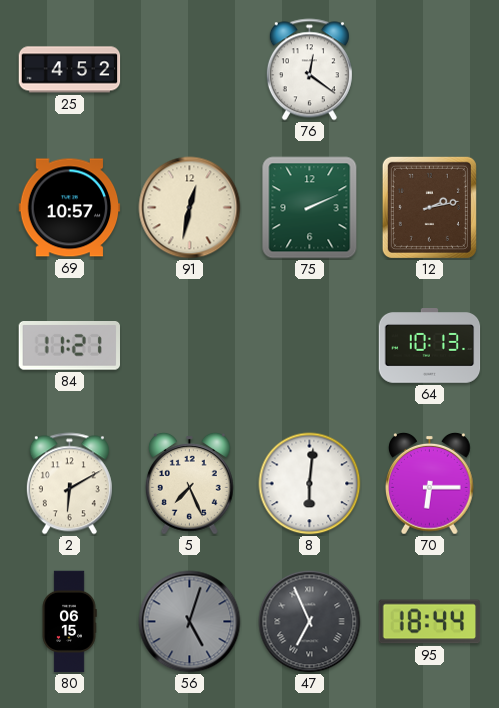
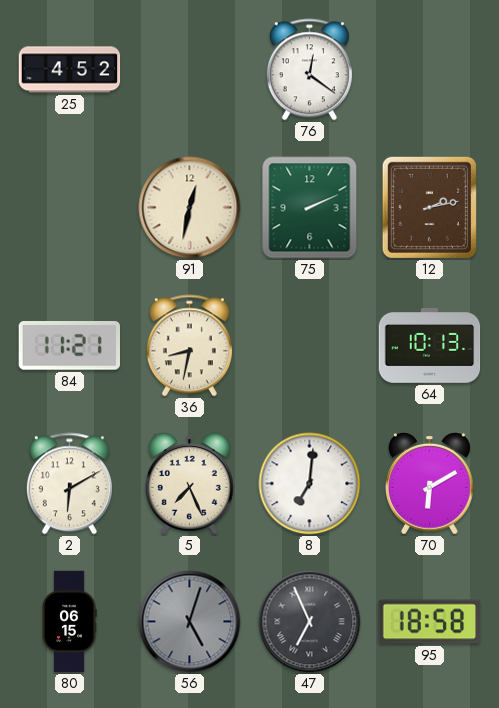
69: 10:57 -> none (70, 208)
36: none -> 8:32 (189, 346)
8: 6:01 -> 7:01 (310, 484)
70: 6:15 -> 6:10 (429, 483)
95: 18:44 -> 18:58 (430, 622)
